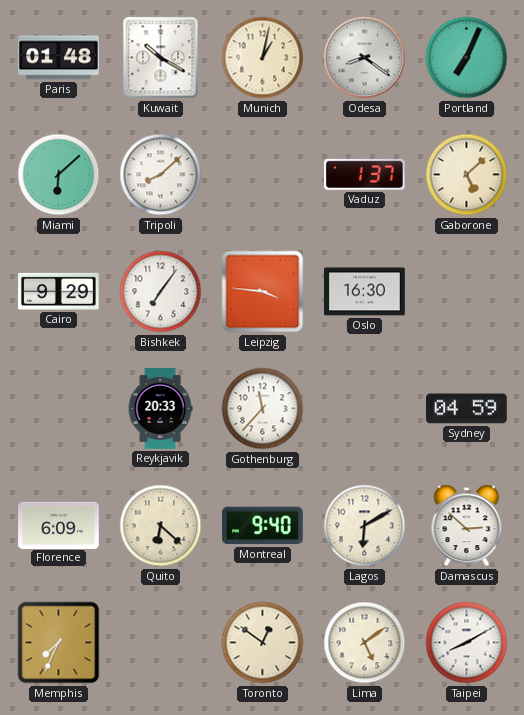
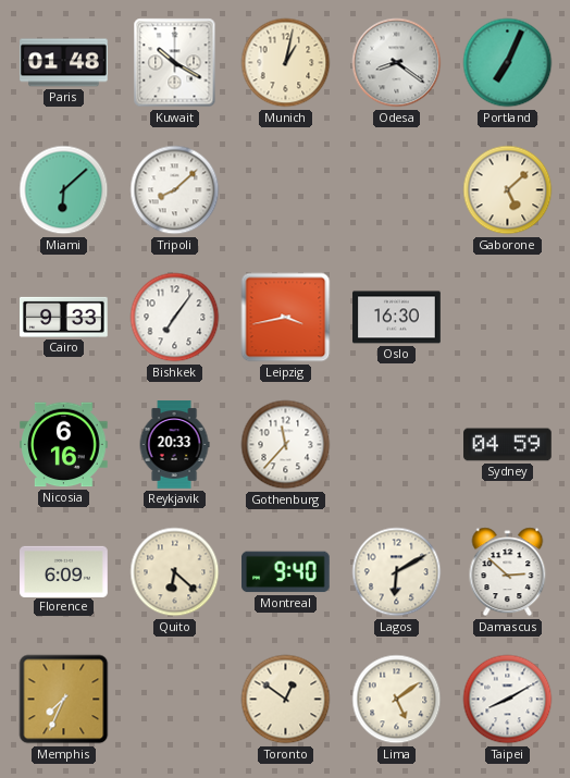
Vaduz: 1:37 -> none (365, 174)
Cairo: 9:29 -> 9:33 (64, 317)
Leipzig: 3:46 -> 3:43 (286, 318)
Nicosia: none -> 6:16 (64, 445)
